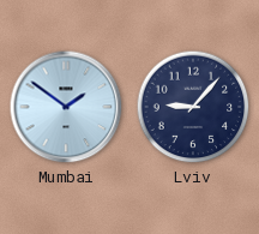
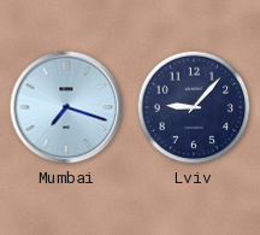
Mumbai: 1:51 -> 7:18 (66, 107)
